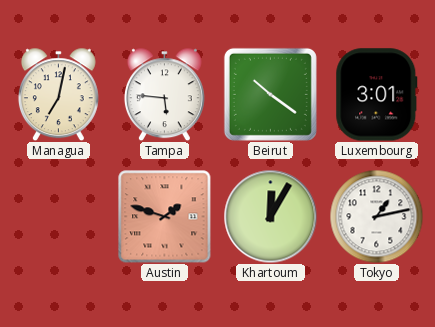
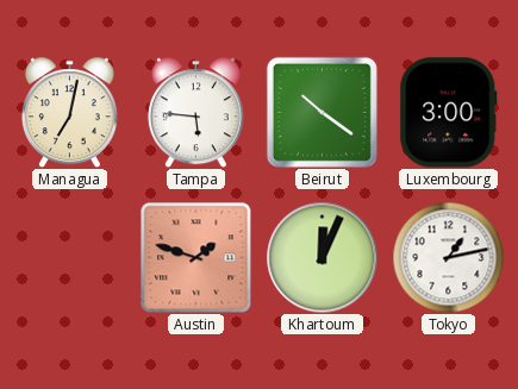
Luxembourg: 3:01 -> 3:00 (449, 113)
Khartoum: 12:05 -> 12:04 (322, 257)
